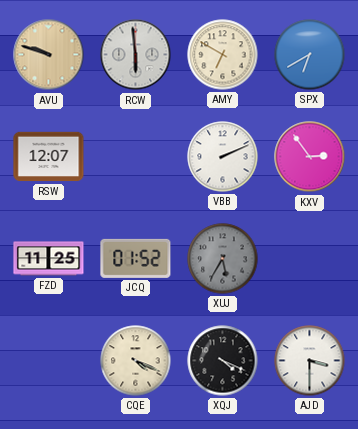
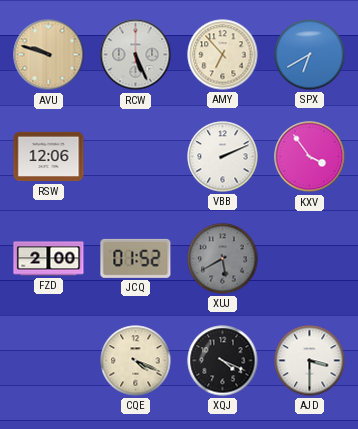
RCW: 5:59 -> 5:26 (136, 55)
AMY: 6:50 -> 6:53 (223, 55)
RSW: 12:07 -> 12:06 (49, 157)
KXV: 2:54 -> 3:54 (310, 157)
FZD: 11:25 -> 2:00 (49, 259)
XUJ: 5:35 -> 5:40 (223, 259)
